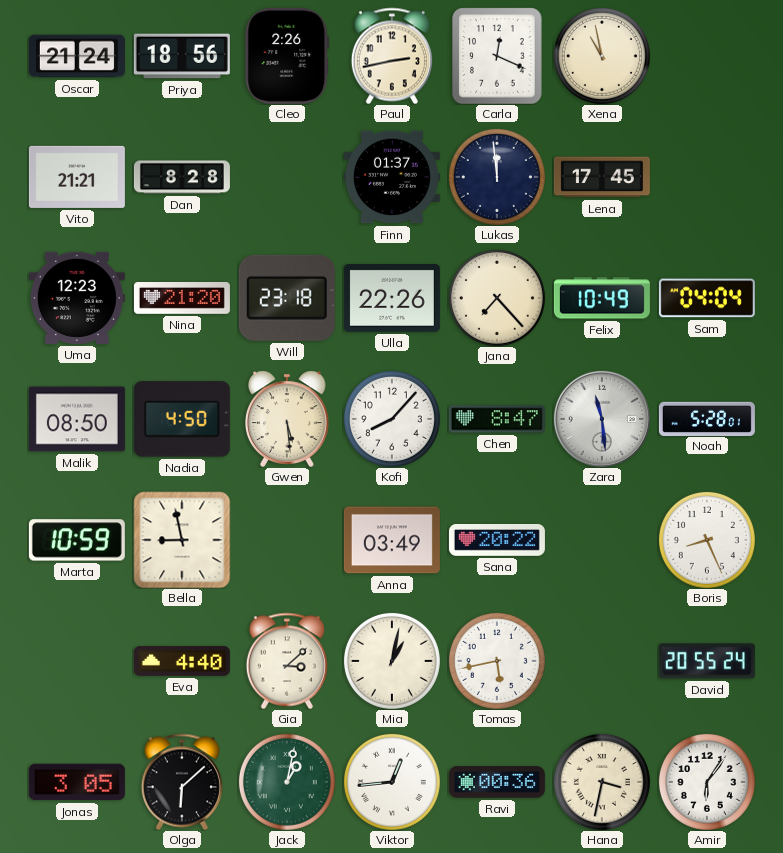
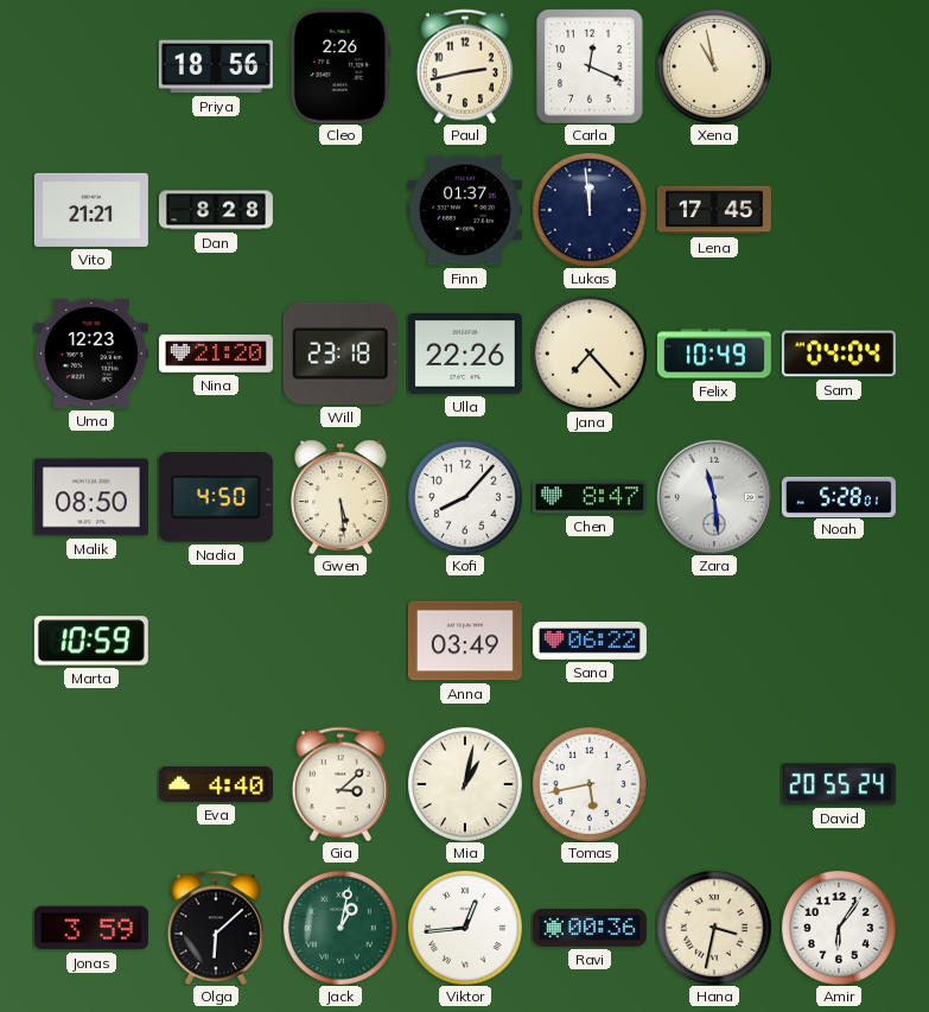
Oscar: 21:24 -> none (77, 56)
Bella: 8:58 -> none (182, 540)
Sana: 20:22 -> 06:22 (590, 642)
Boris: 8:26 -> none (707, 540)
Jonas: 3:05 -> 3:59 (91, 928)
